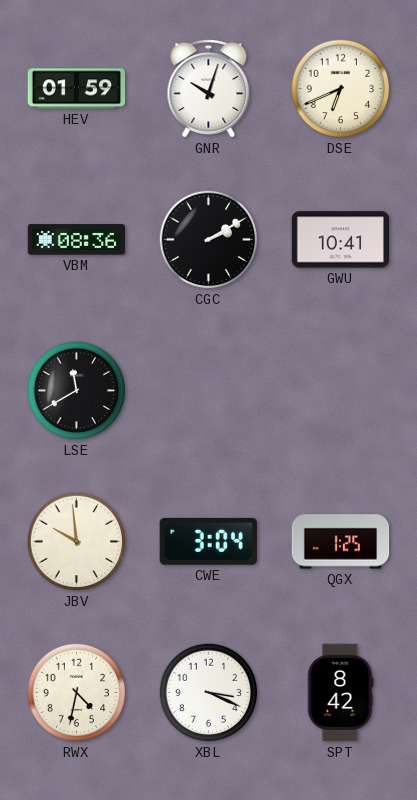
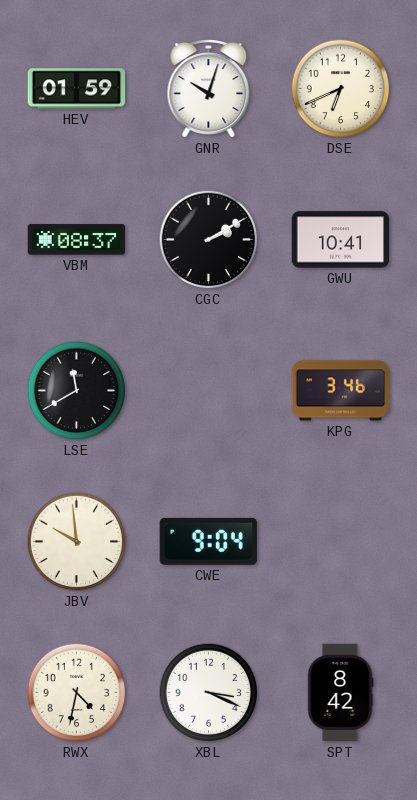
VBM: 08:36 -> 08:37 (77, 240)
KPG: none -> 3:46 (341, 391)
CWE: 3:04 -> 9:04 (208, 541)
QGX: 1:25 -> none (341, 542)
